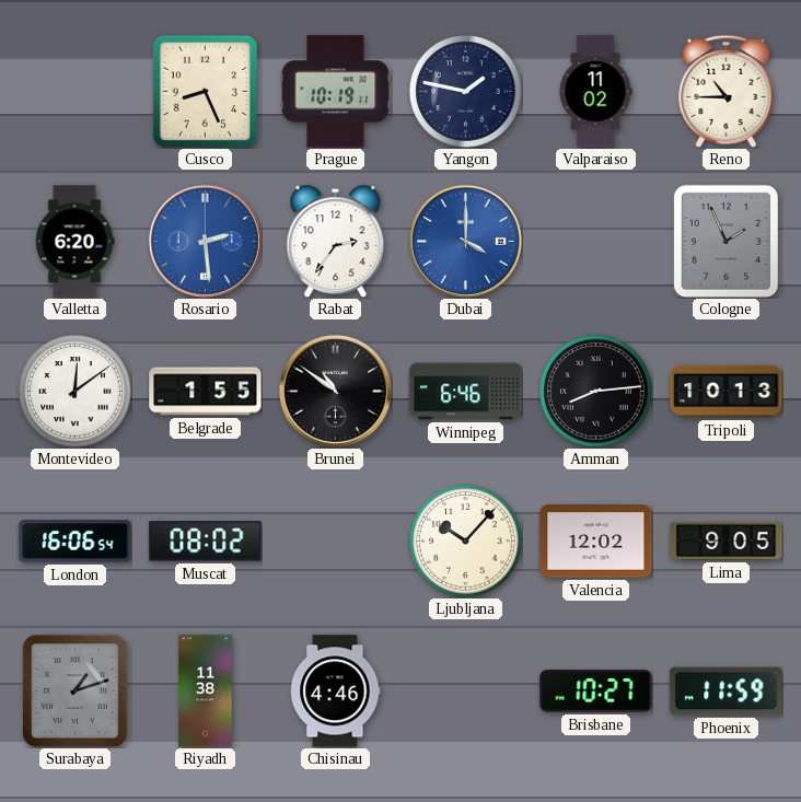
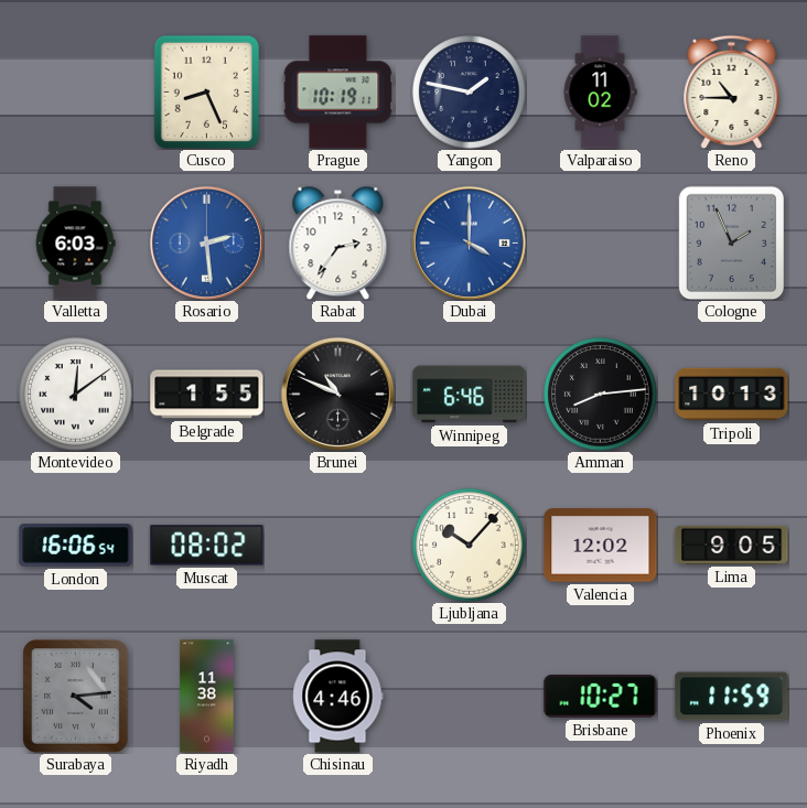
Valletta: 6:20 -> 6:03 (75, 244)
Brunei: 10:51 -> 10:49 (337, 394)
Surabaya: 1:12 -> 4:14 (76, 697)
